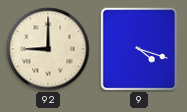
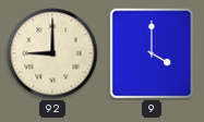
9: 4:18 -> 4:00 (151, 53)
